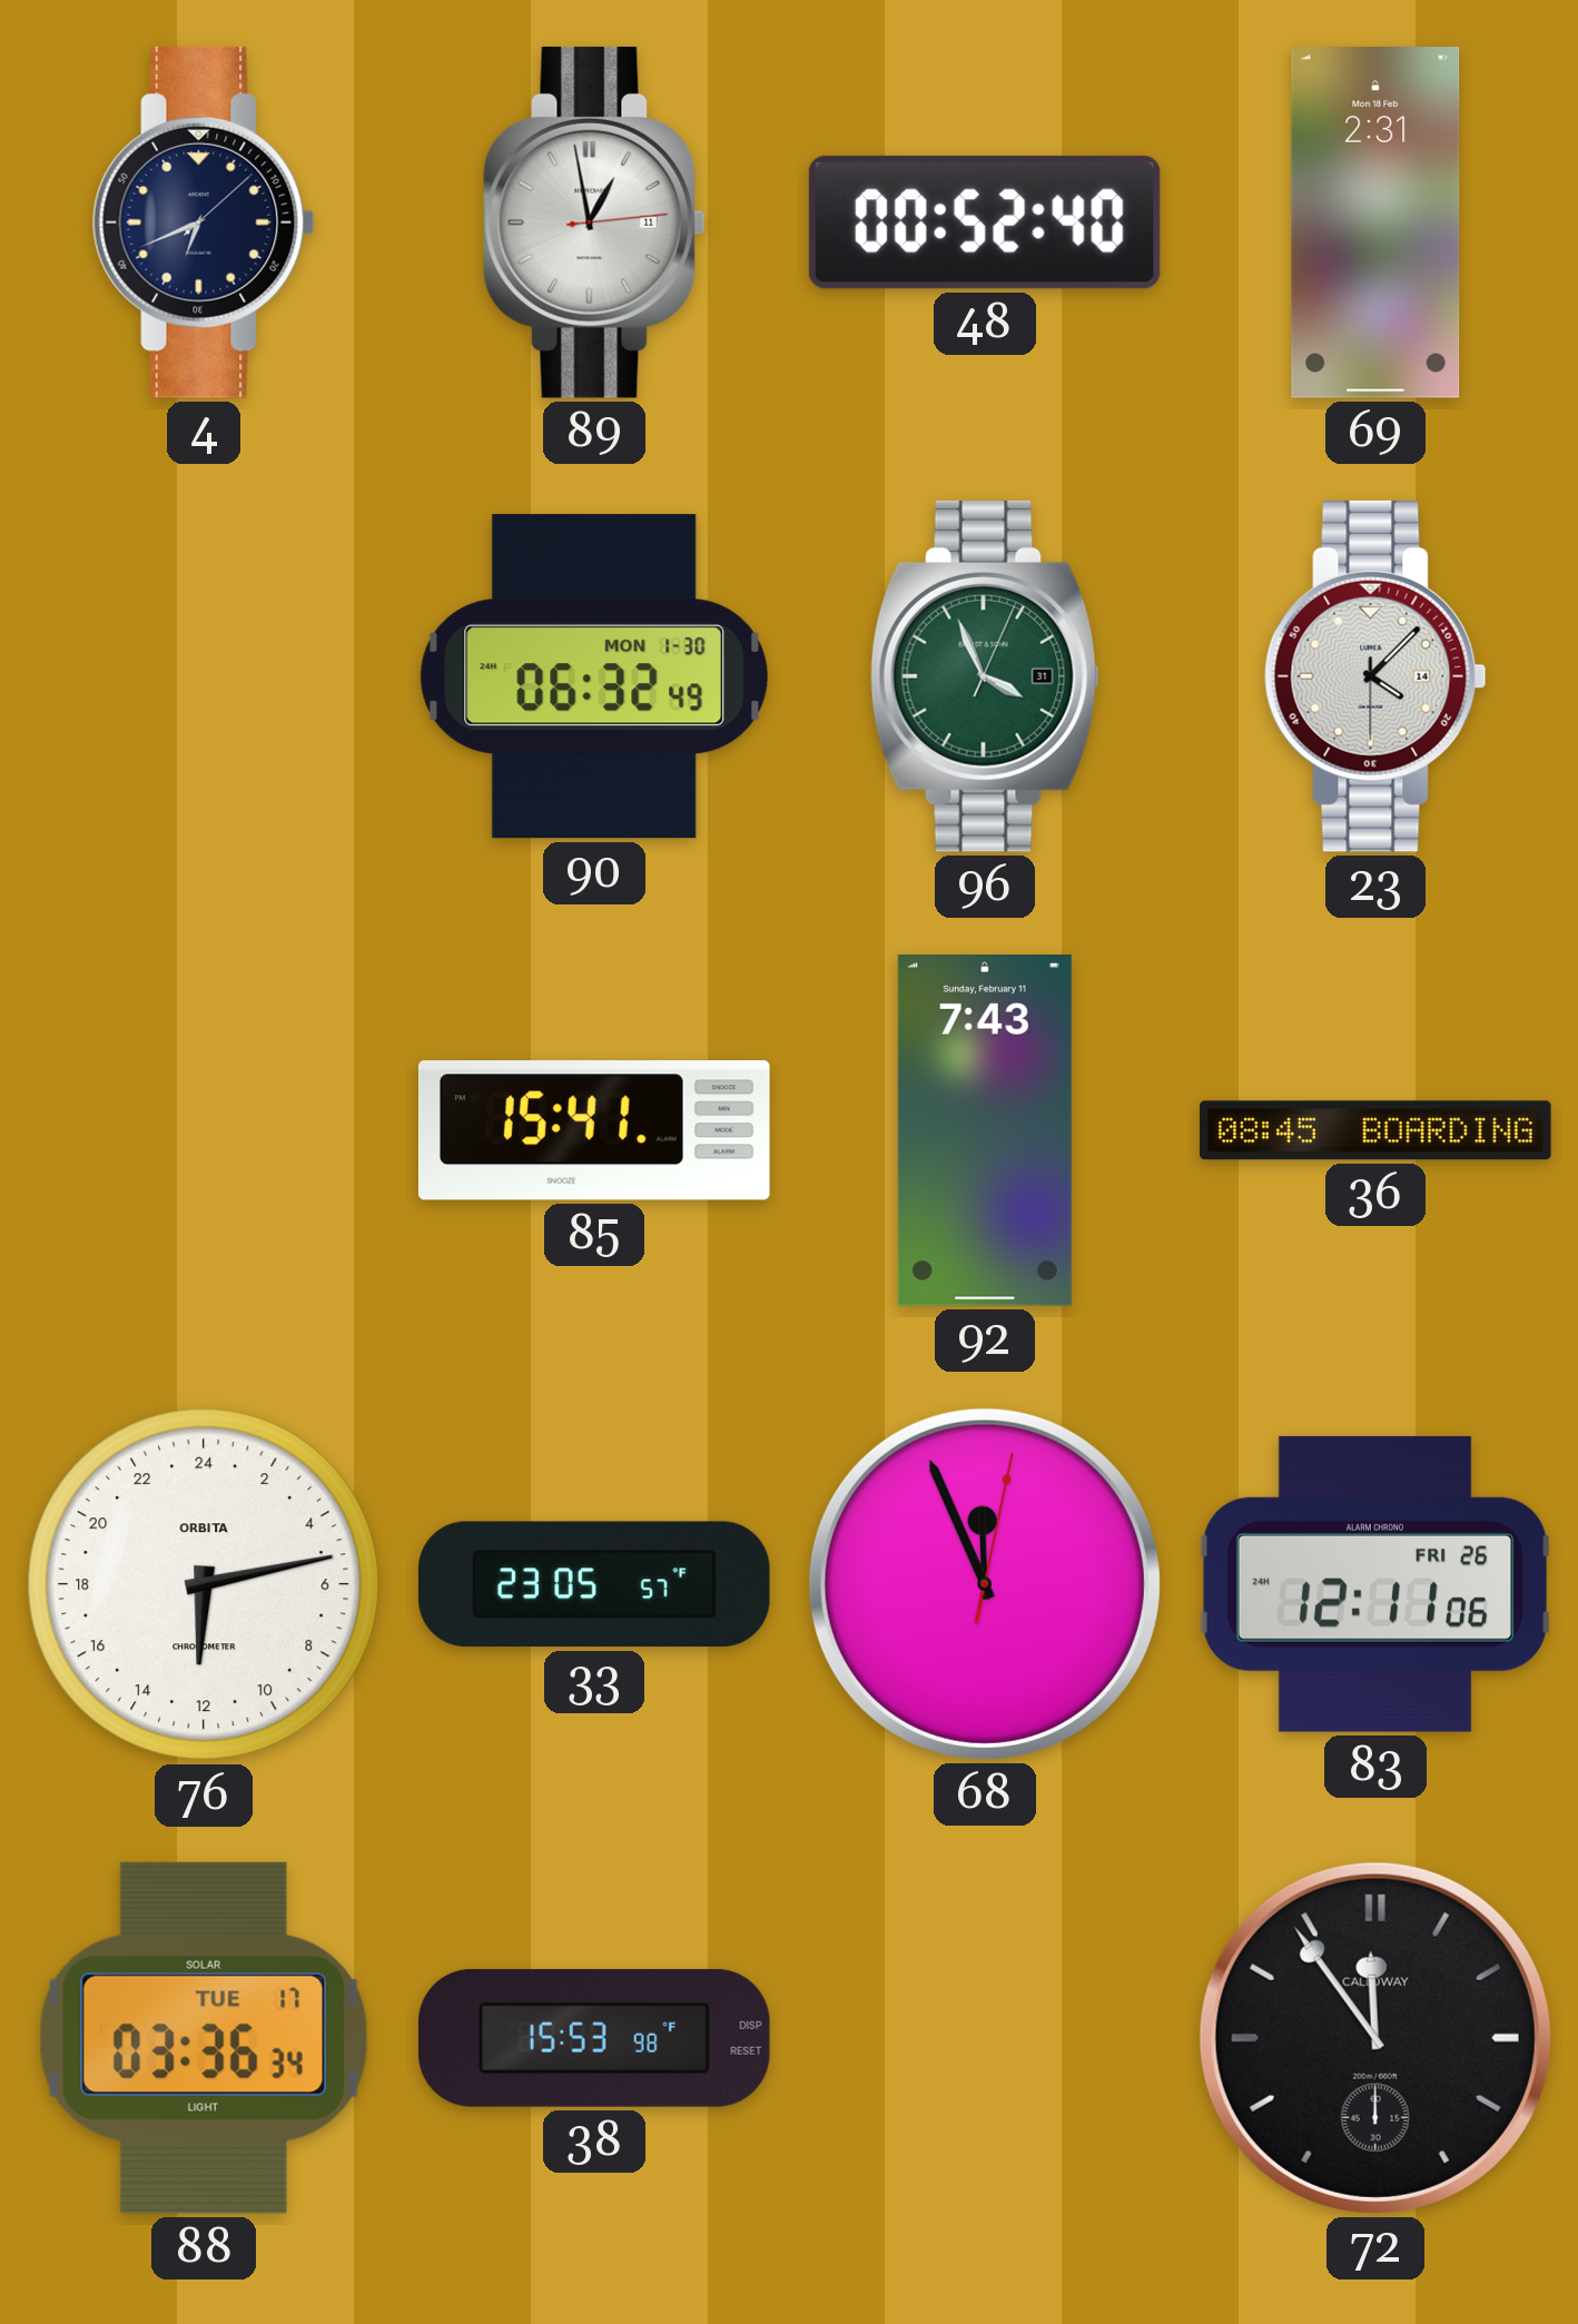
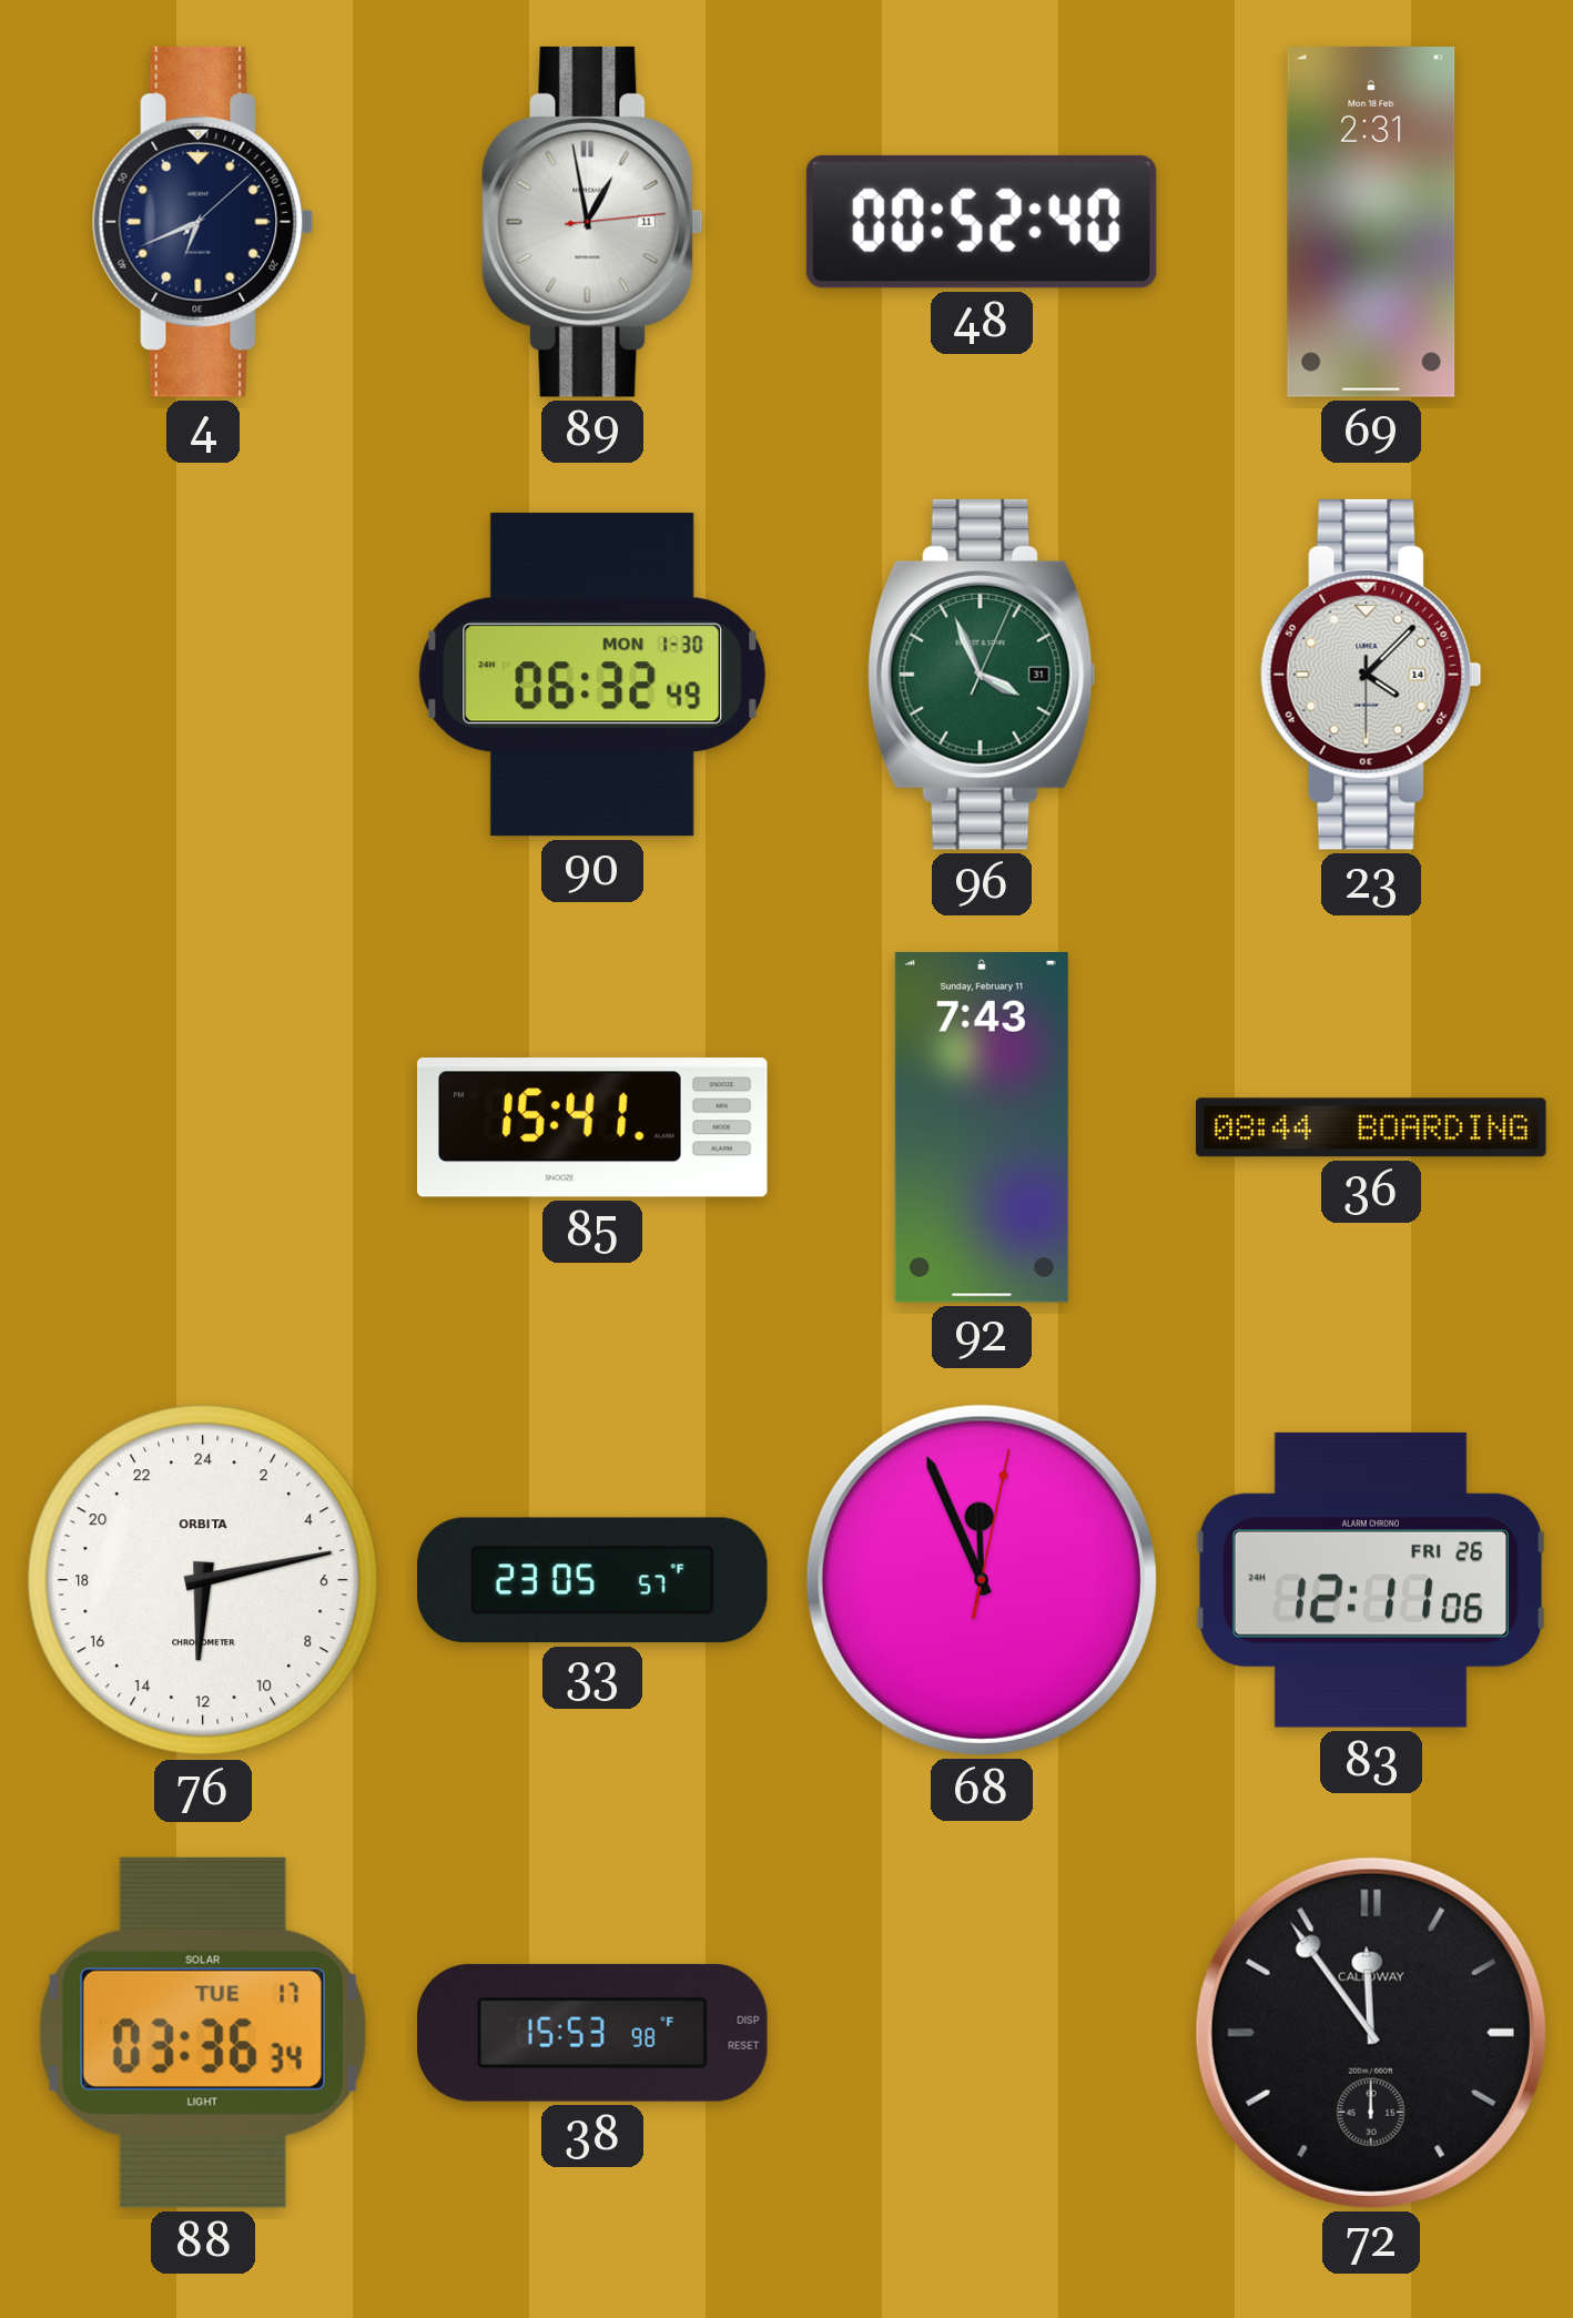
36: 08:45 -> 08:44 (1371, 1127)
